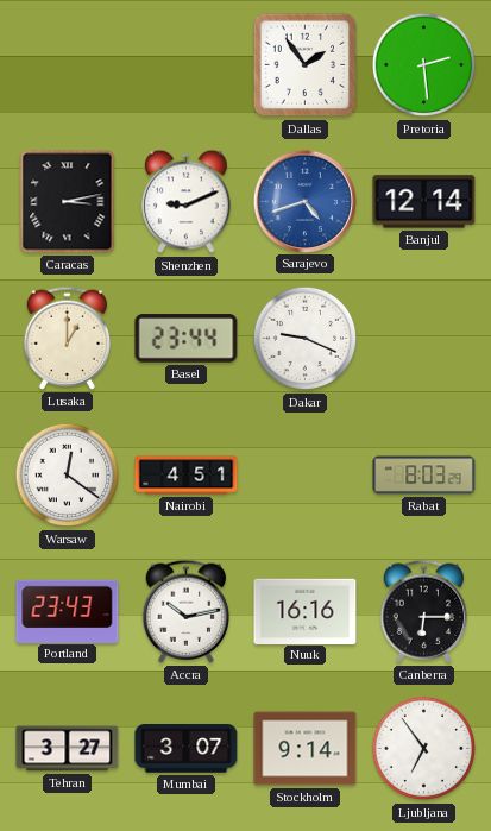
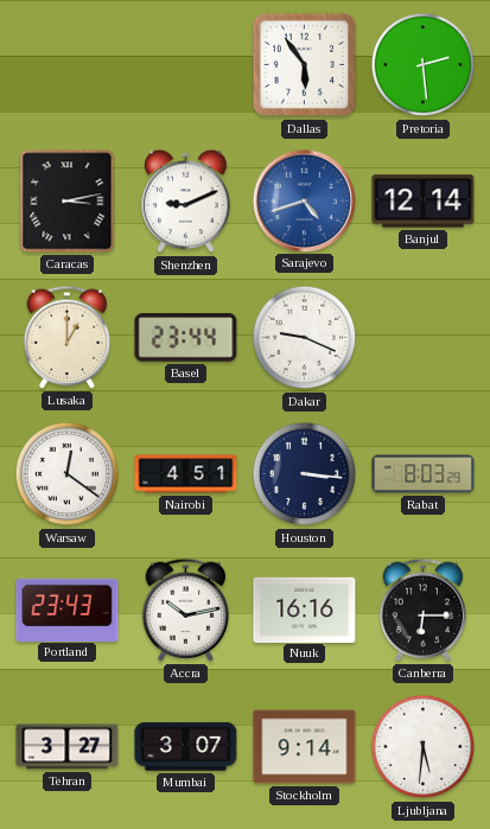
Dallas: 1:54 -> 5:54 (305, 65)
Houston: none -> 3:16 (305, 474)
Ljubljana: 6:54 -> 5:31 (424, 747)
